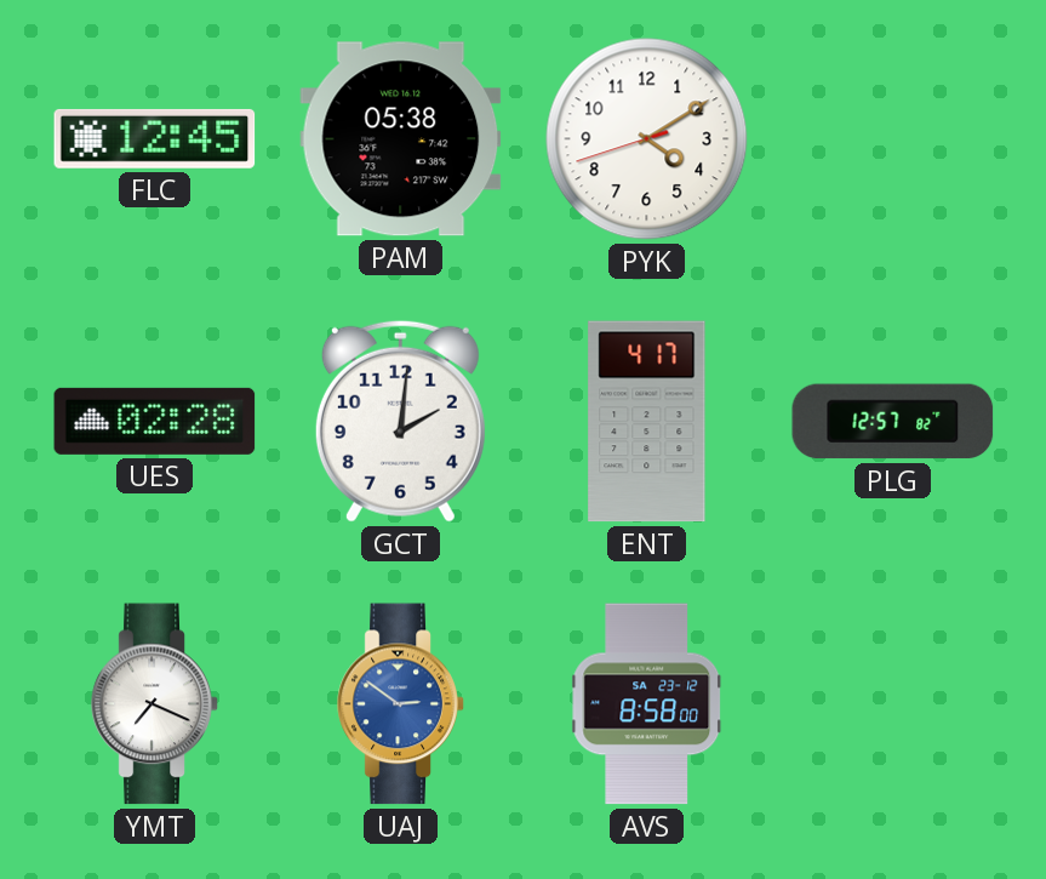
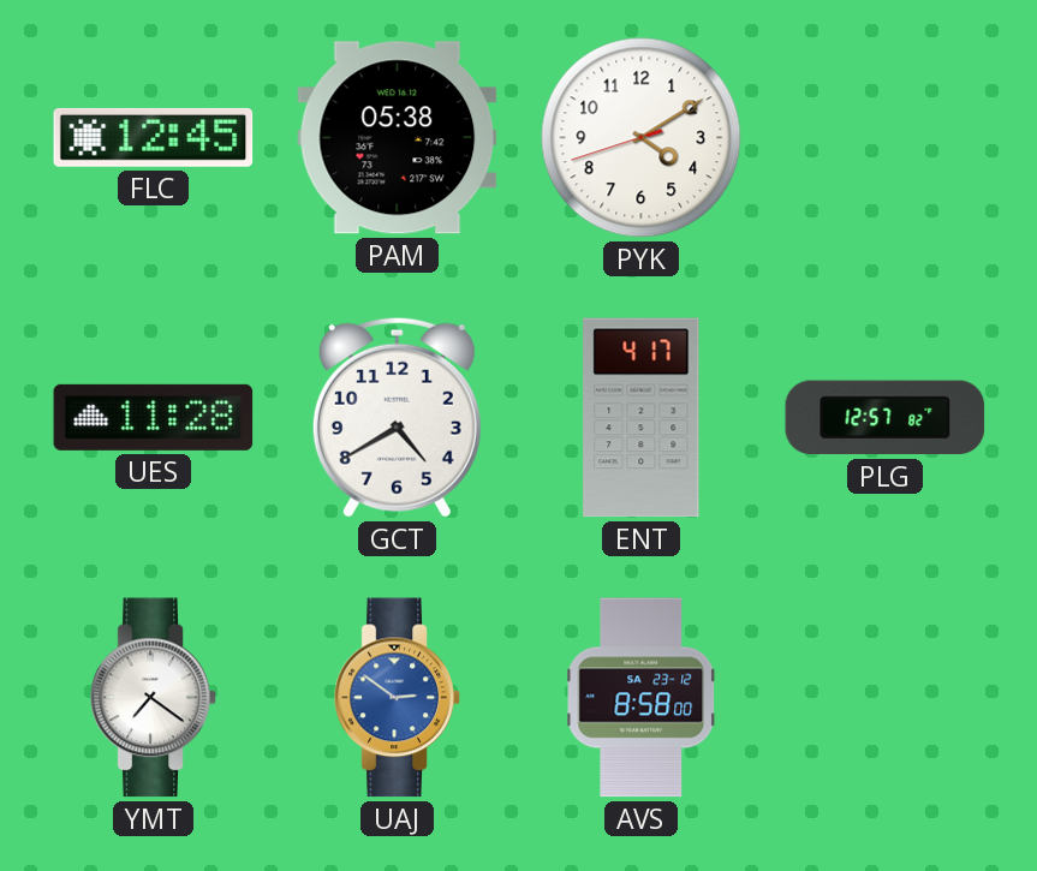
UES: 02:28 -> 11:28 (154, 417)
GCT: 2:01 -> 4:40 (397, 417)
YMT: 7:19 -> 7:21 (154, 698)
